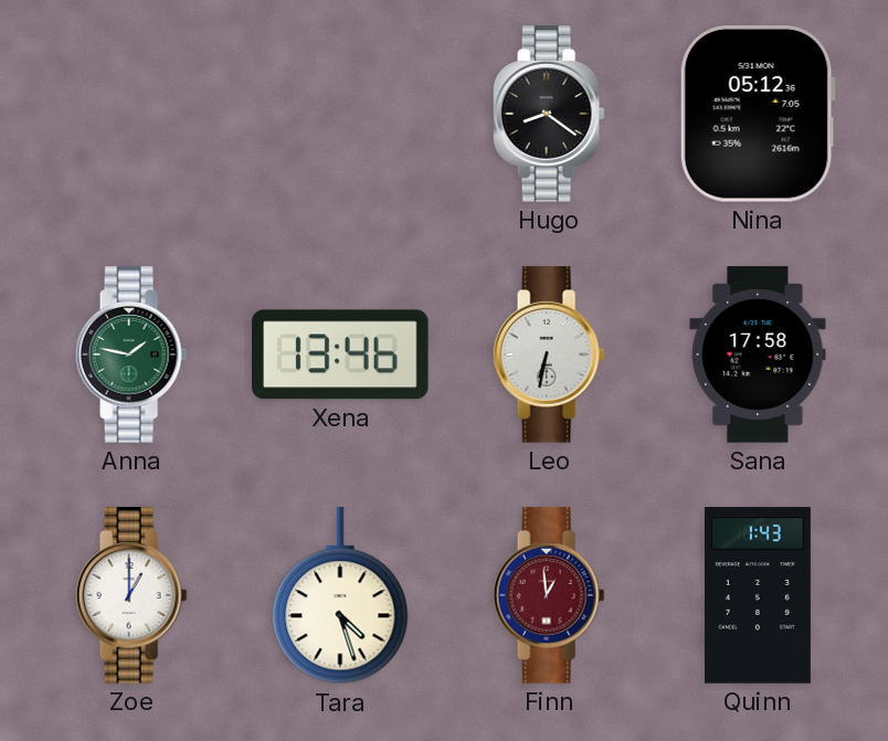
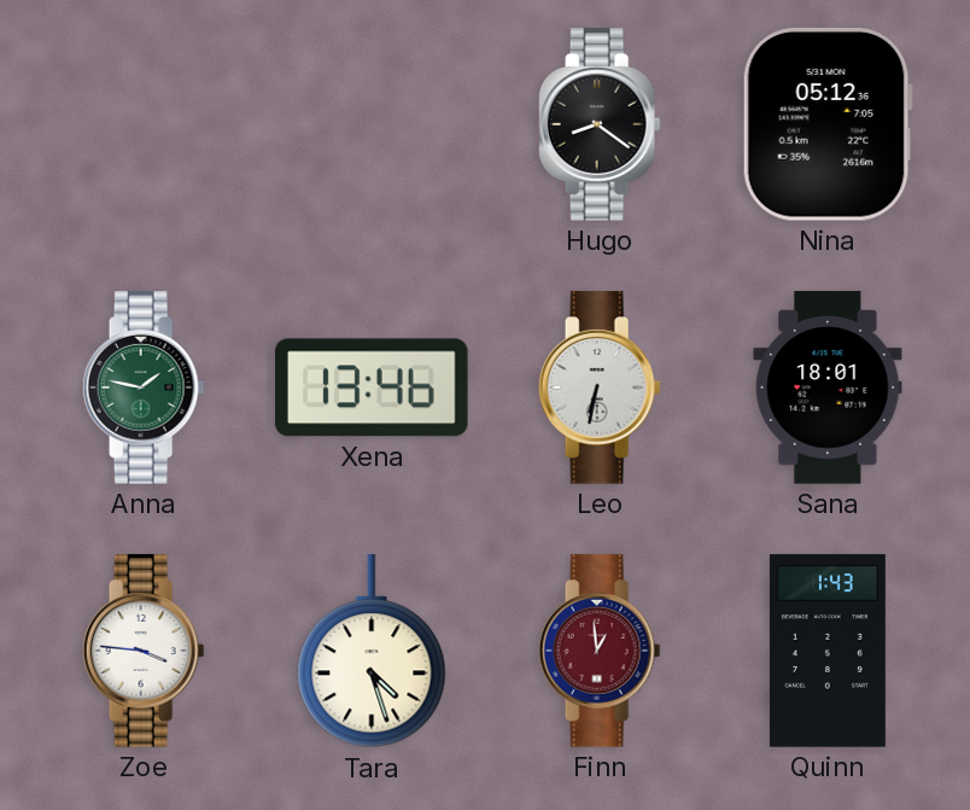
Sana: 17:58 -> 18:01 (828, 387)
Zoe: 1:00 -> 3:46 (144, 651)
